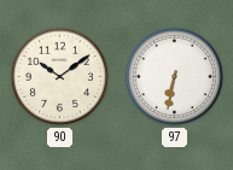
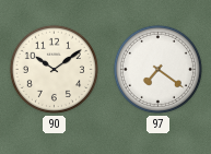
97: 6:32 -> 7:21 (157, 69)
